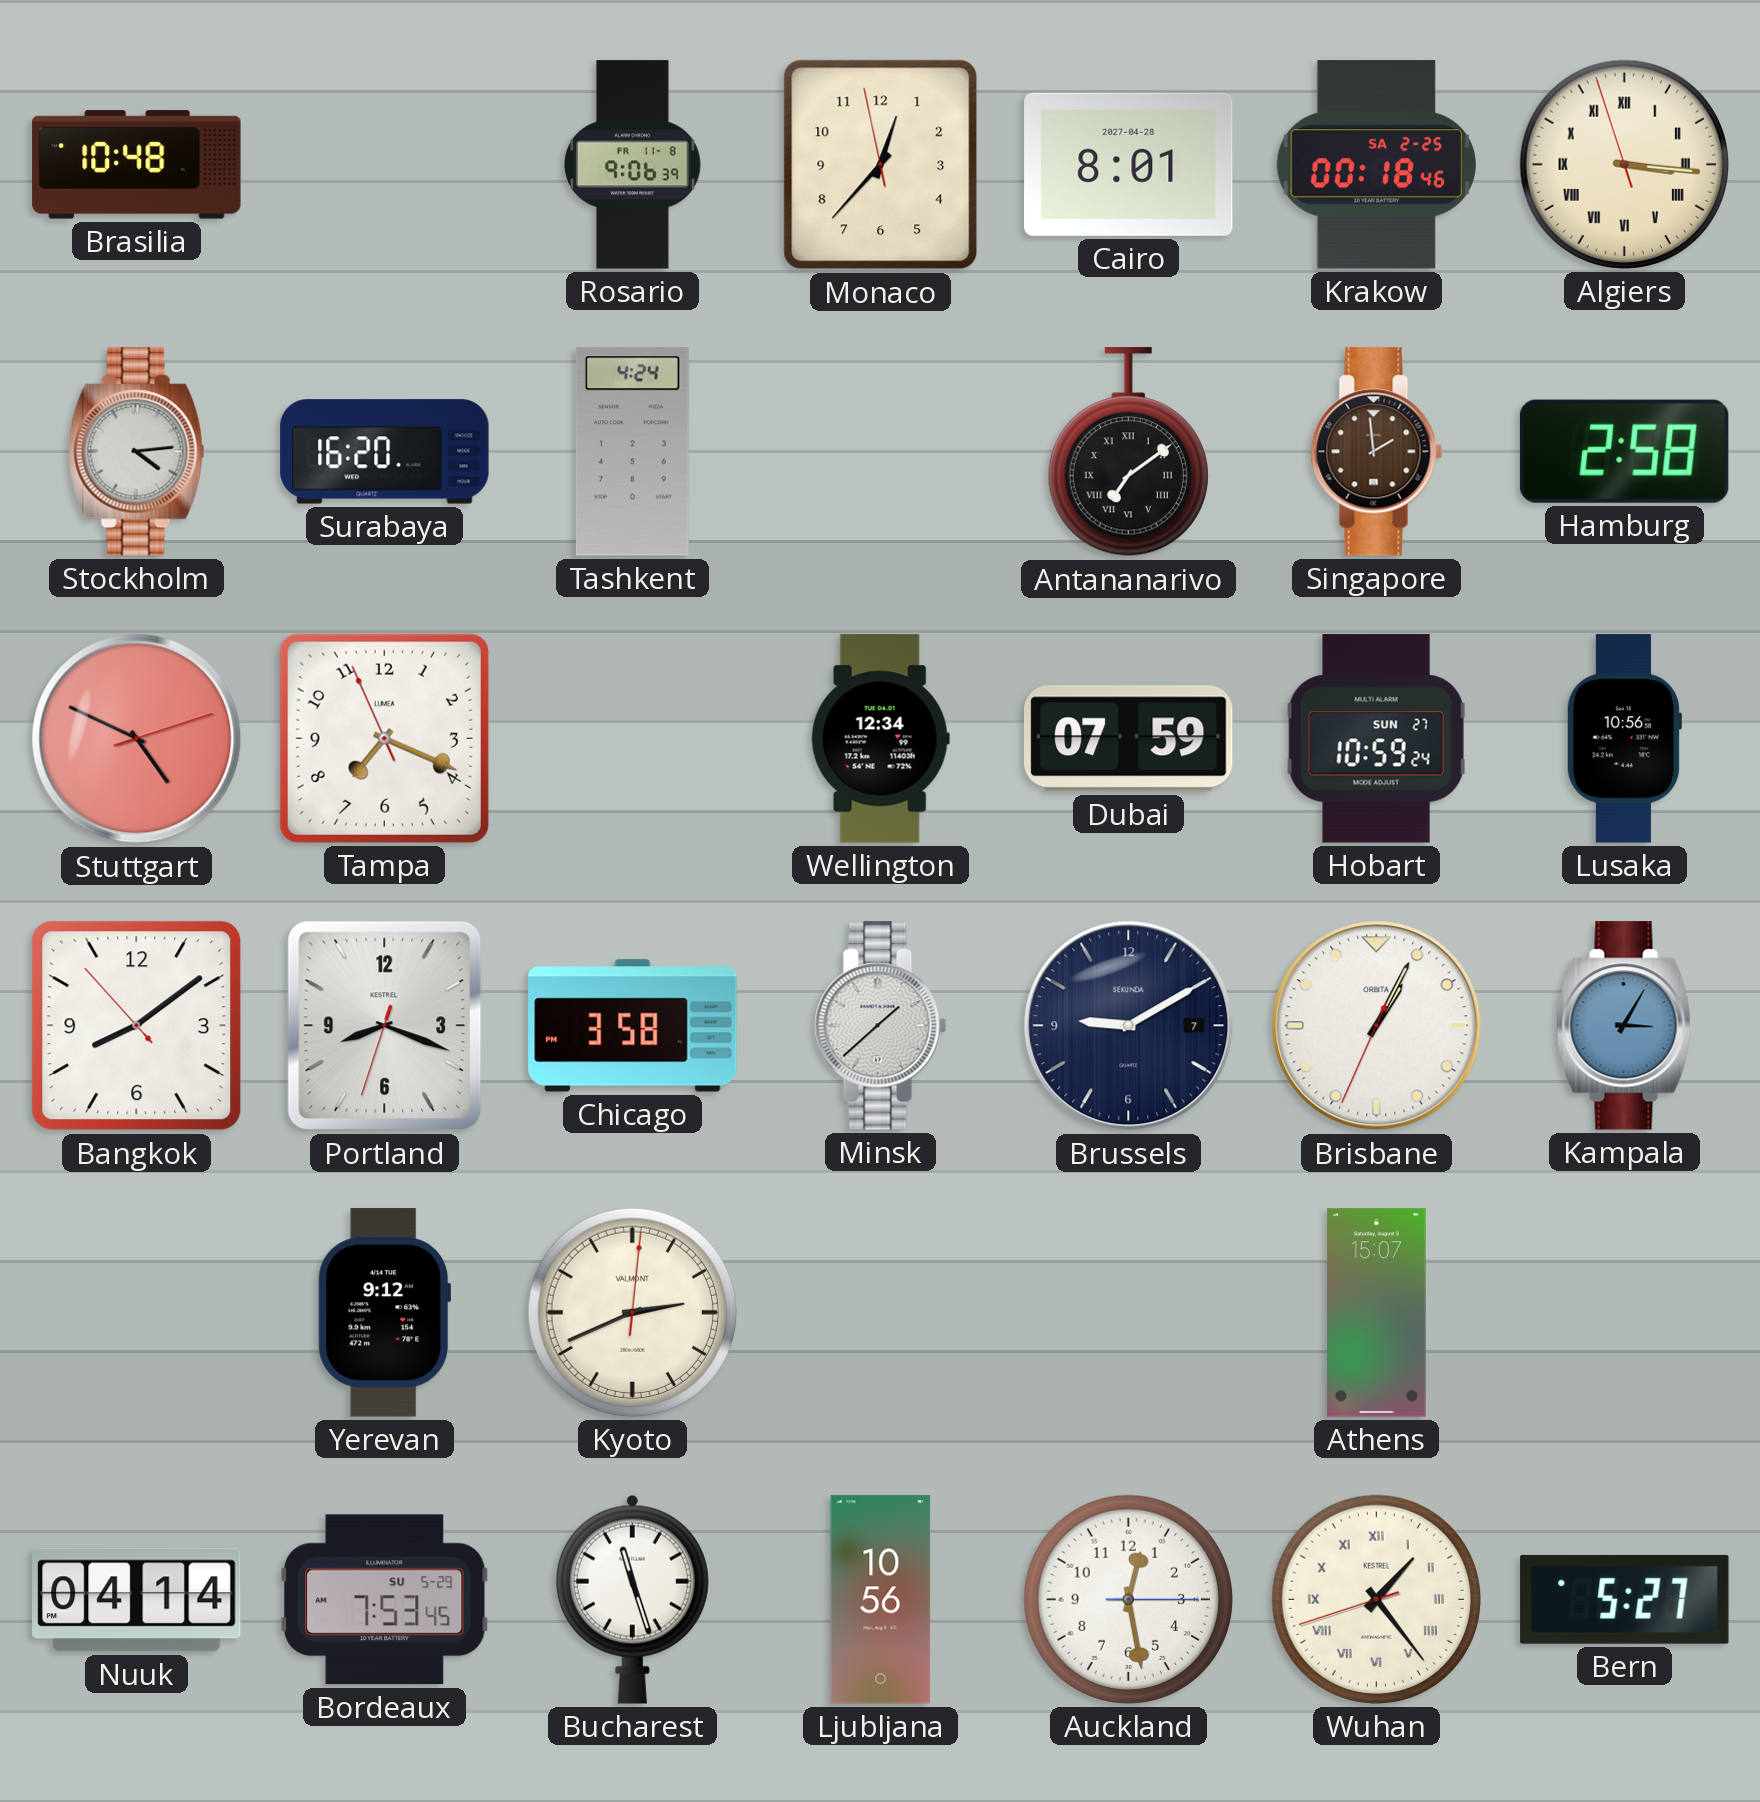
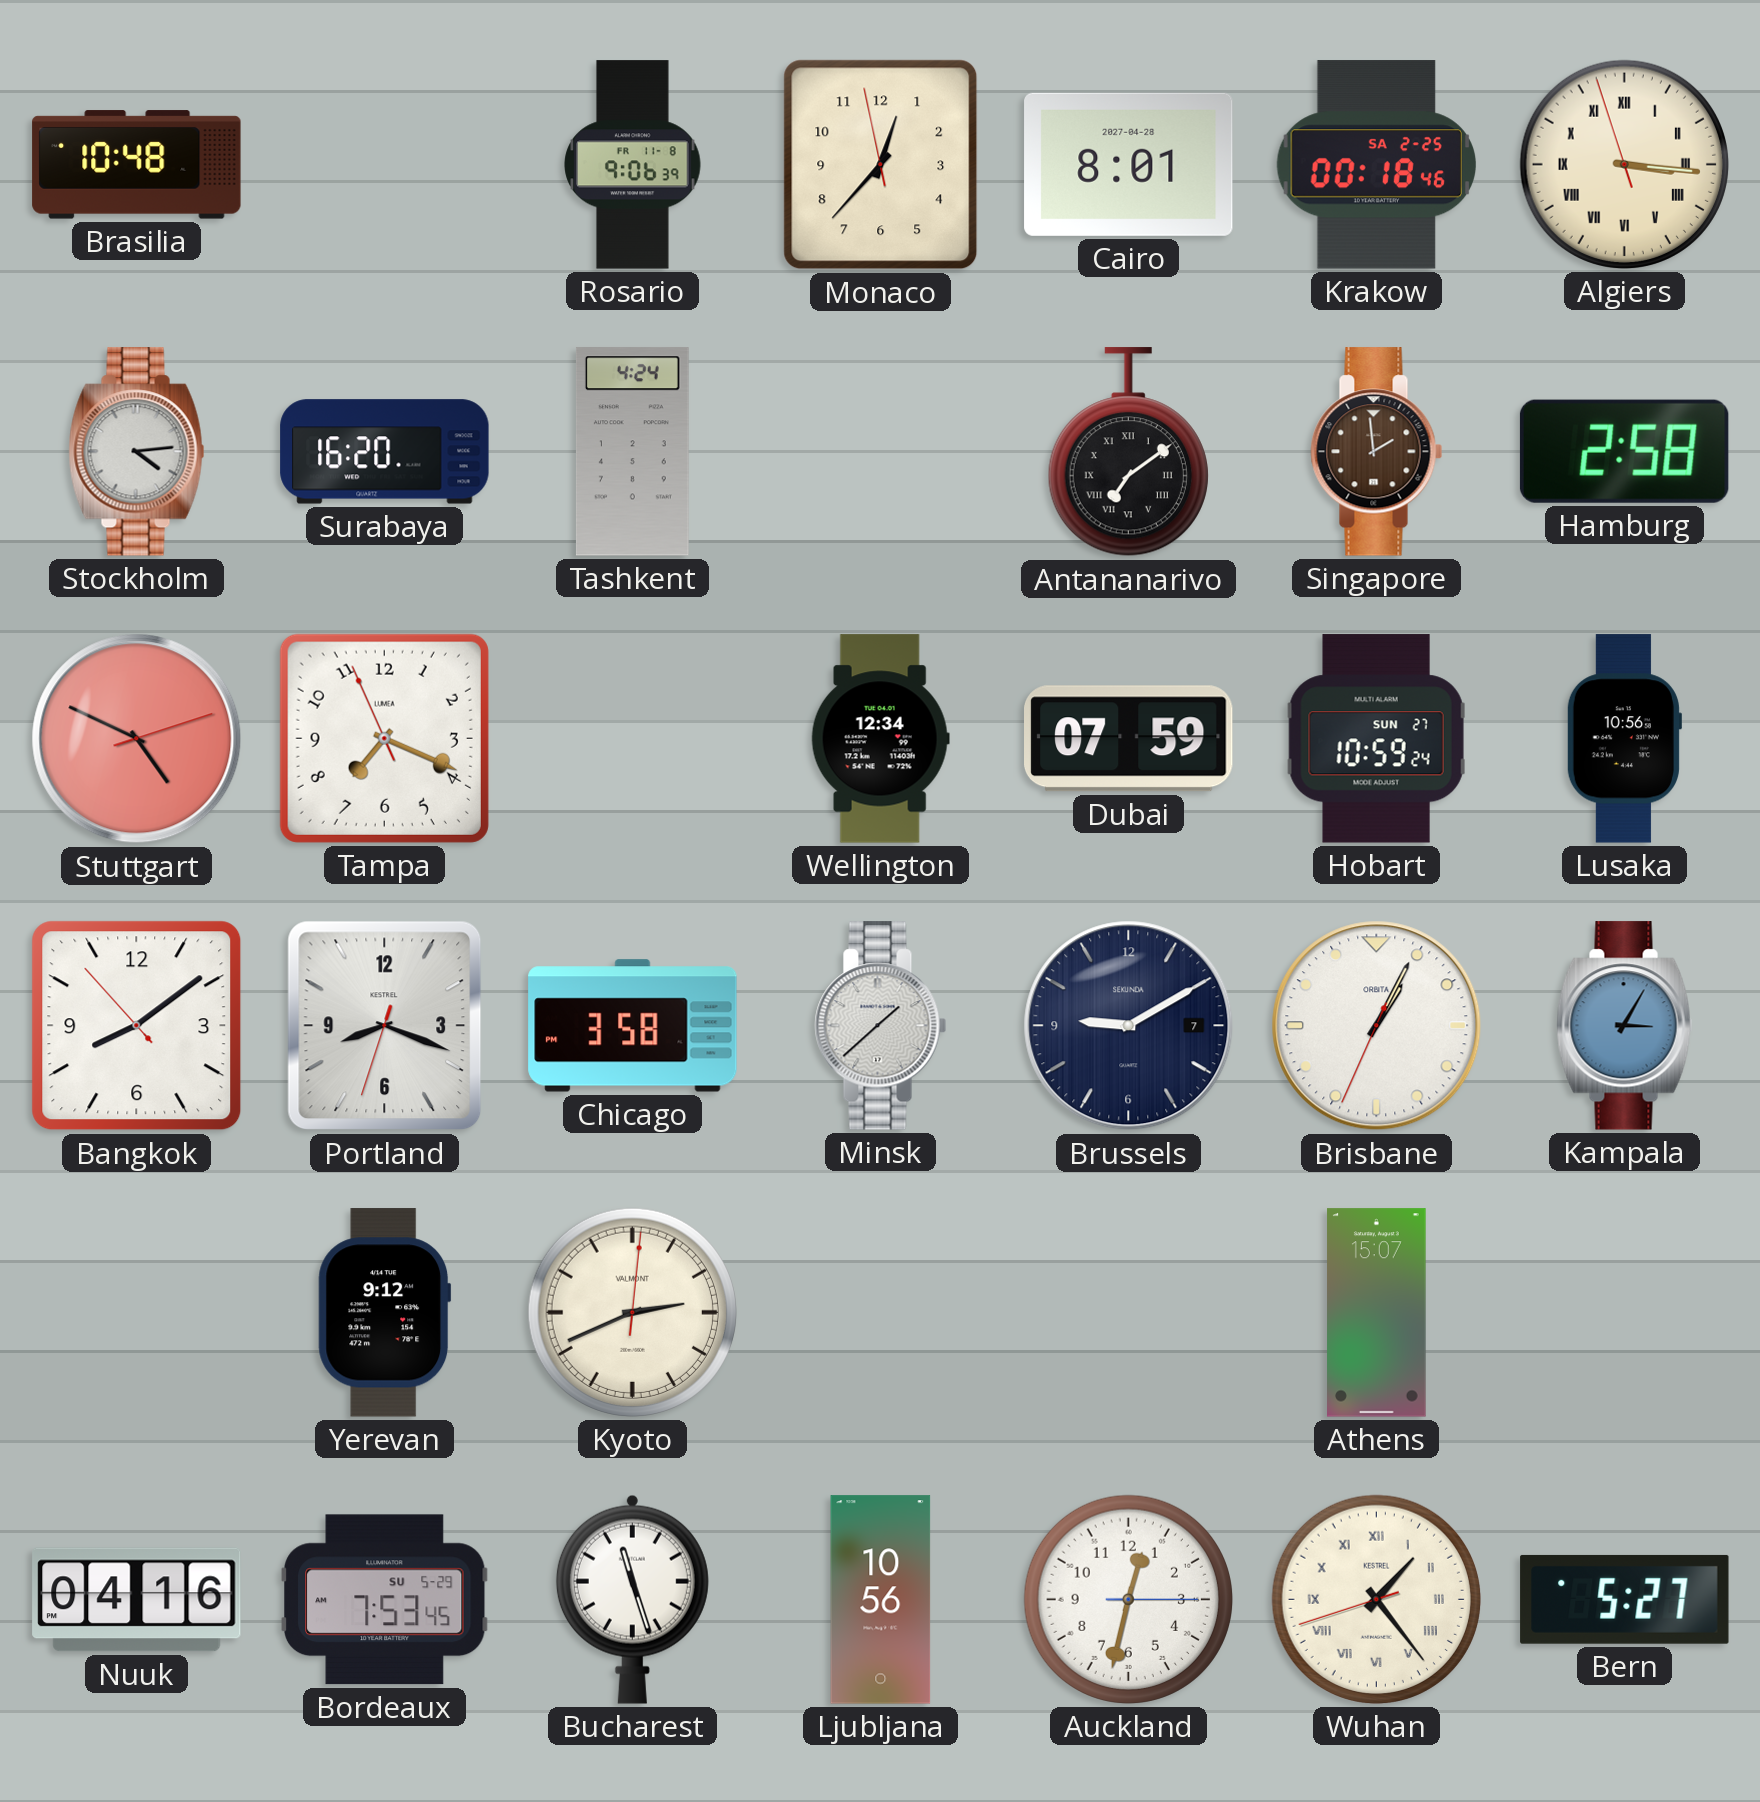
Nuuk: 04:14 -> 04:16 (137, 1600)
Auckland: 12:28 -> 12:32 (1128, 1599)
